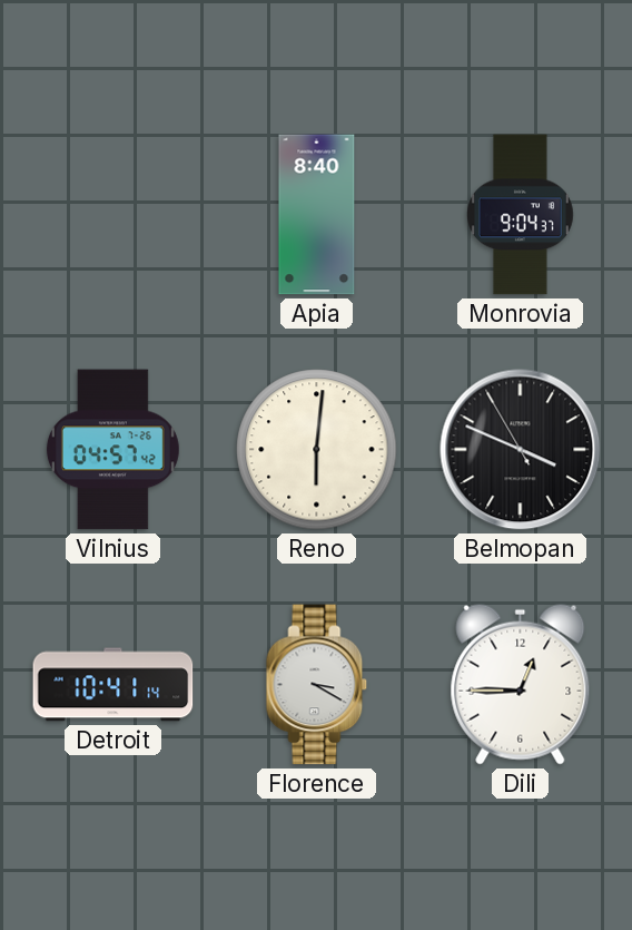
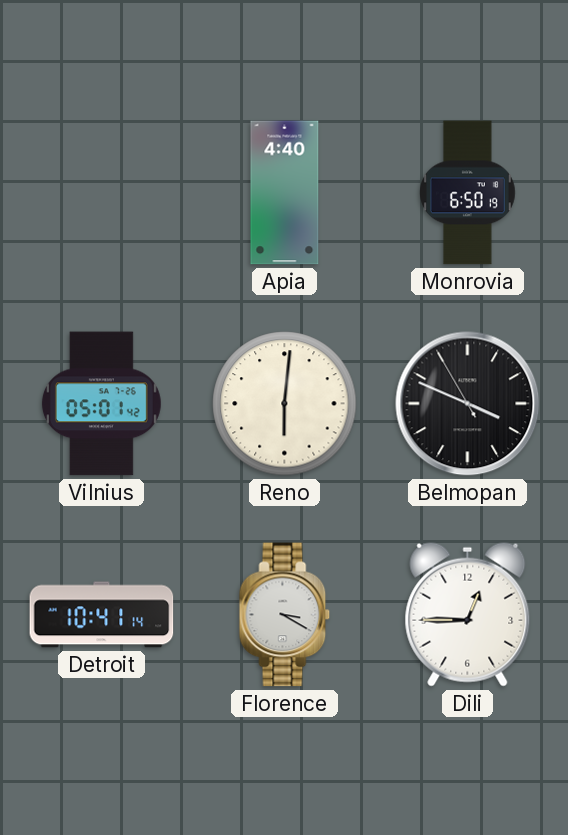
Apia: 8:40 -> 4:40 (285, 193)
Monrovia: 9:04 -> 6:50 (467, 193)
Vilnius: 04:57 -> 05:01 (101, 404)
